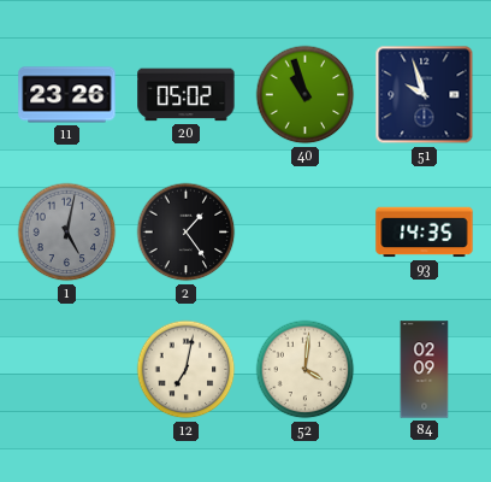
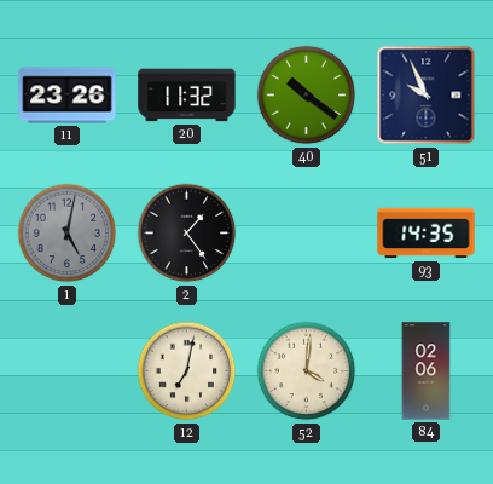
20: 05:02 -> 11:32 (187, 96)
40: 10:57 -> 10:21 (307, 96)
51: 9:57 -> 9:56 (427, 96)
84: 02:09 -> 02:06 (427, 371)
